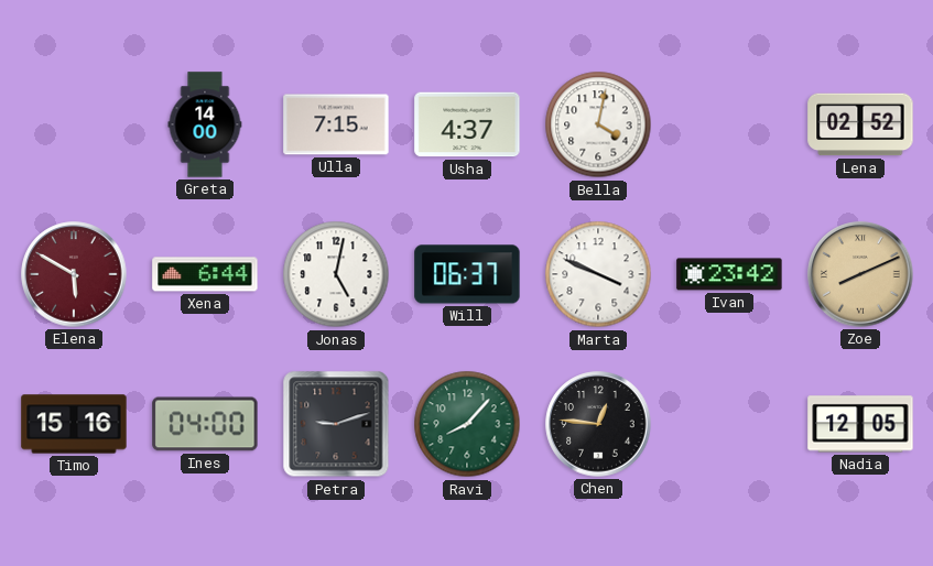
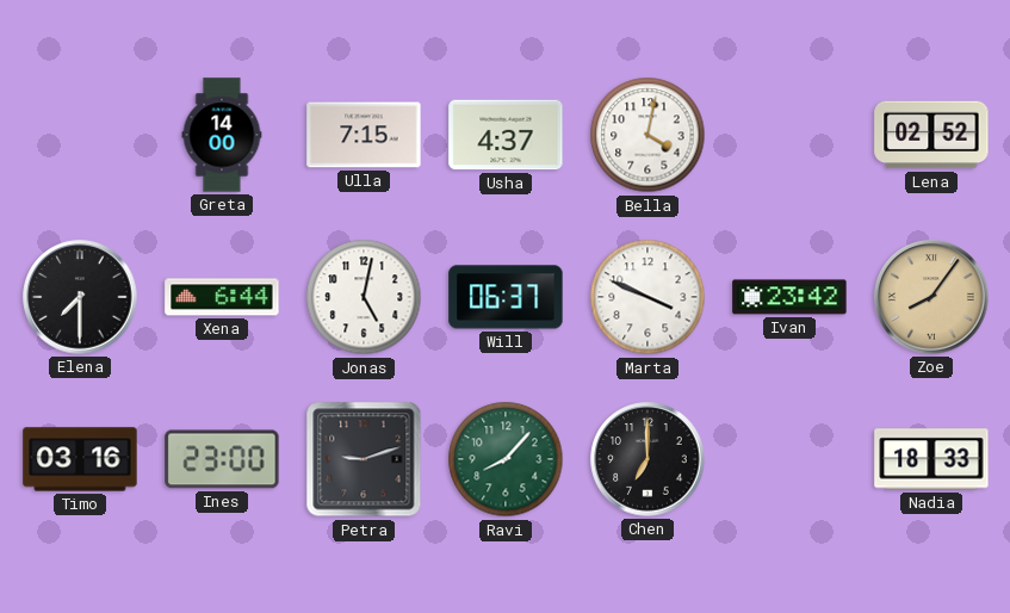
Elena: 5:50 -> 7:30 (80, 297)
Elena dial: burgundy -> black (80, 297)
Zoe: 8:11 -> 8:06 (931, 297)
Timo: 15:16 -> 03:16 (80, 459)
Ines: 04:00 -> 23:00 (222, 459)
Chen: 12:46 -> 7:00 (647, 459)
Nadia: 12:05 -> 18:33 (931, 459)
